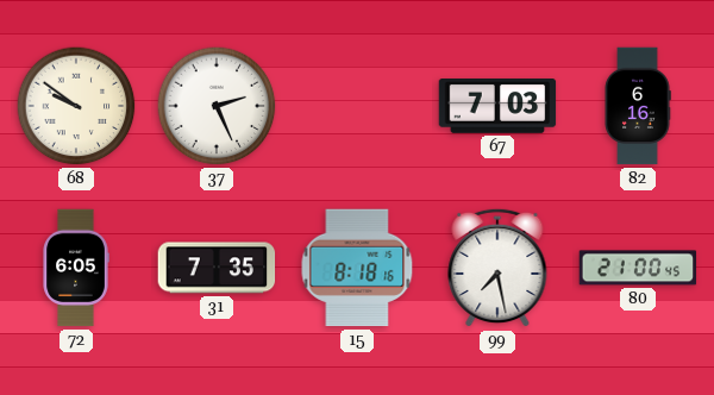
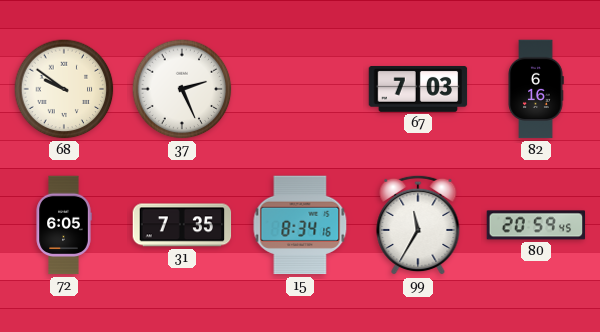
15: 8:18 -> 8:34 (300, 225)
99: 7:28 -> 11:35 (418, 225)
80: 21:00 -> 20:59 (536, 225)
